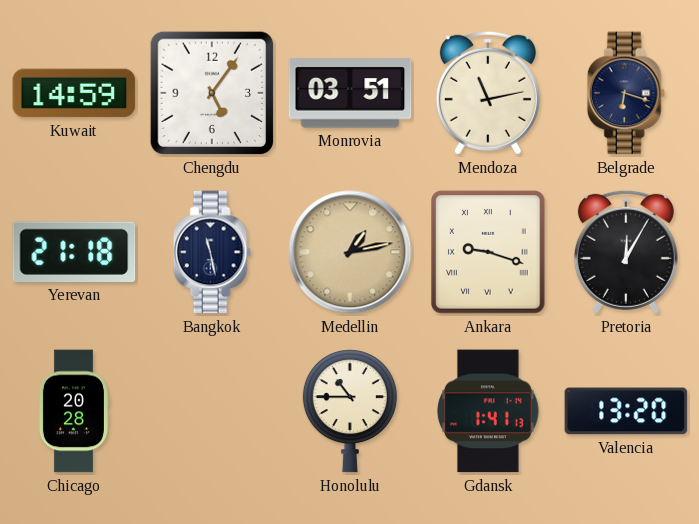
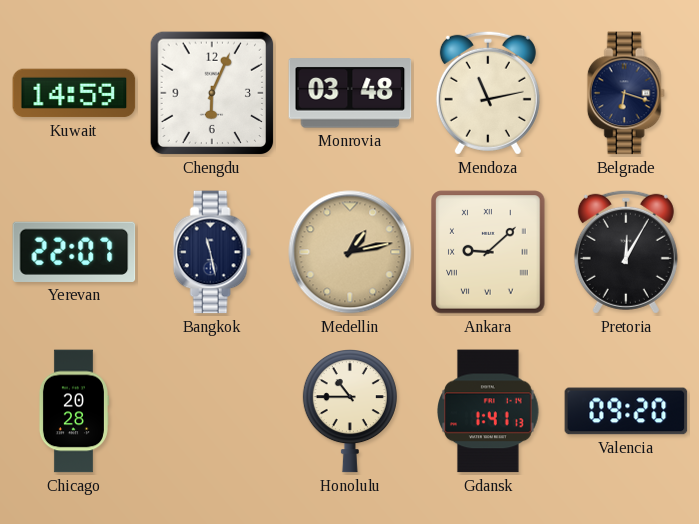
Chengdu: 5:06 -> 6:04 (212, 93)
Monrovia: 03:51 -> 03:48 (350, 93)
Yerevan: 21:18 -> 22:07 (74, 252)
Ankara: 9:18 -> 9:08 (488, 252)
Valencia: 13:20 -> 09:20 (626, 411)
